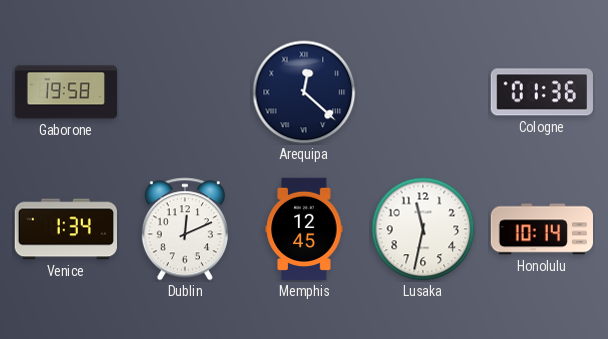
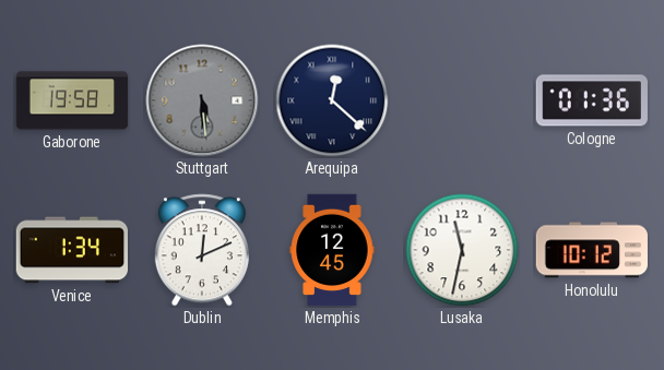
Stuttgart: none -> 5:29 (202, 100)
Honolulu: 10:14 -> 10:12 (592, 250)
